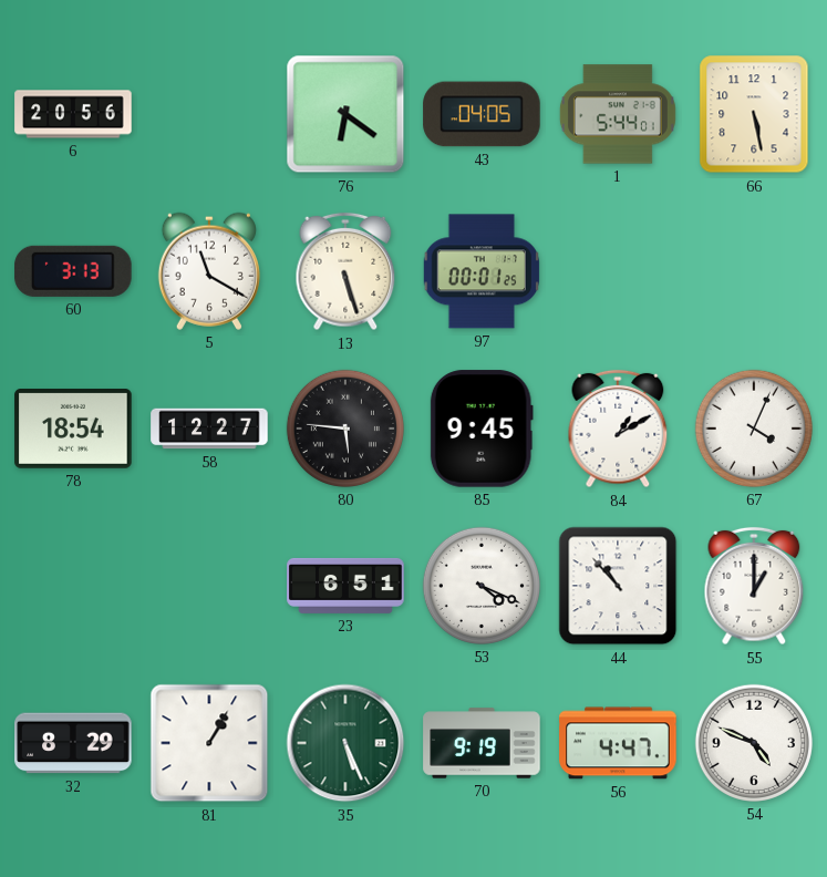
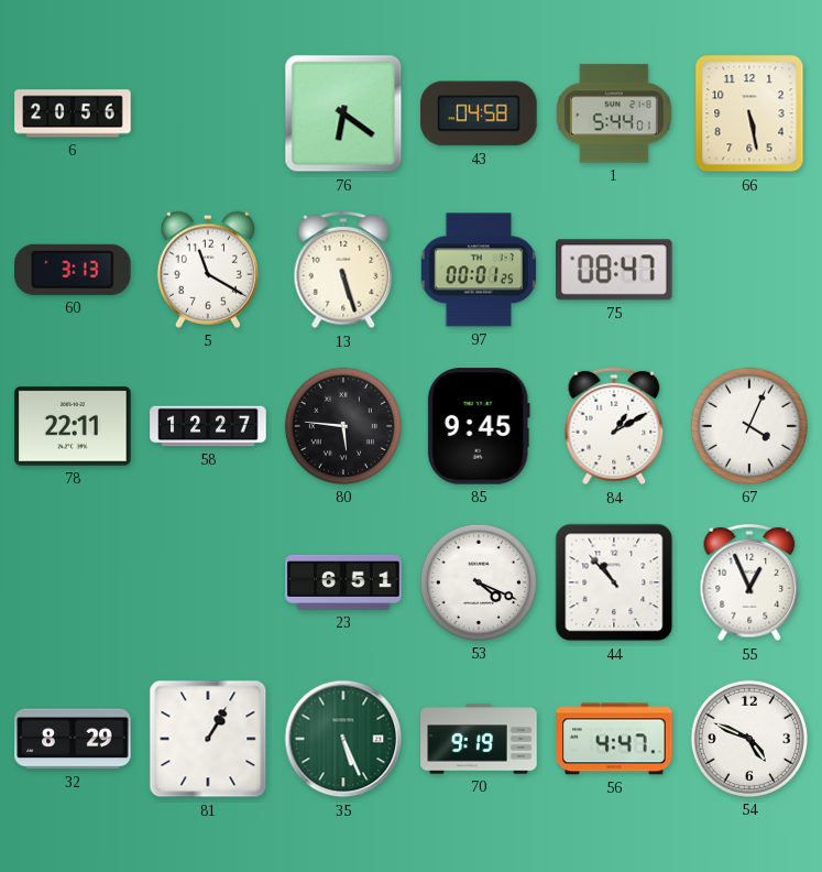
43: 04:05 -> 04:58 (479, 113)
75: none -> 08:47 (615, 270)
78: 18:54 -> 22:11 (73, 427)
55: 1:00 -> 12:56 (749, 582)
